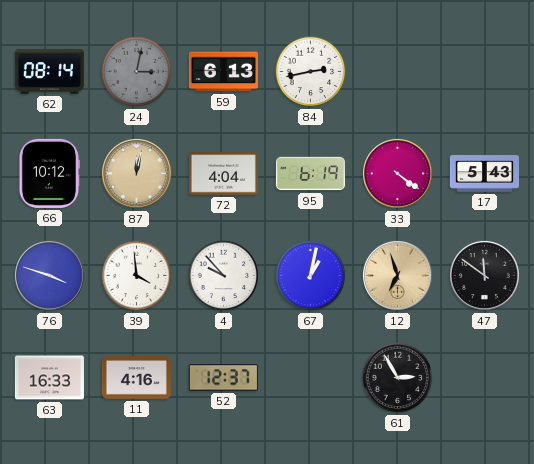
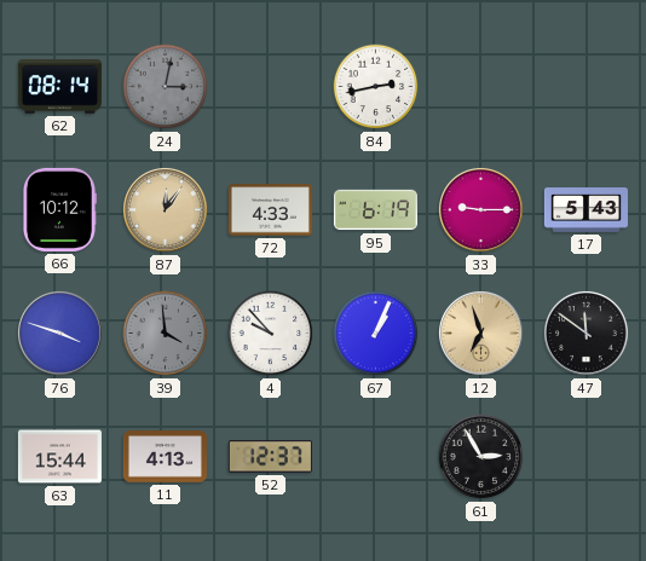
59: 6:13 -> none (223, 72)
87: 12:02 -> 12:06 (165, 209)
72: 4:04 -> 4:33 (270, 210)
33: 4:21 -> 9:15 (480, 209)
39 dial: white -> grey (166, 334)
67: 1:02 -> 1:04 (376, 334)
63: 16:33 -> 15:44 (59, 457)
11: 4:16 -> 4:13 (165, 457)
